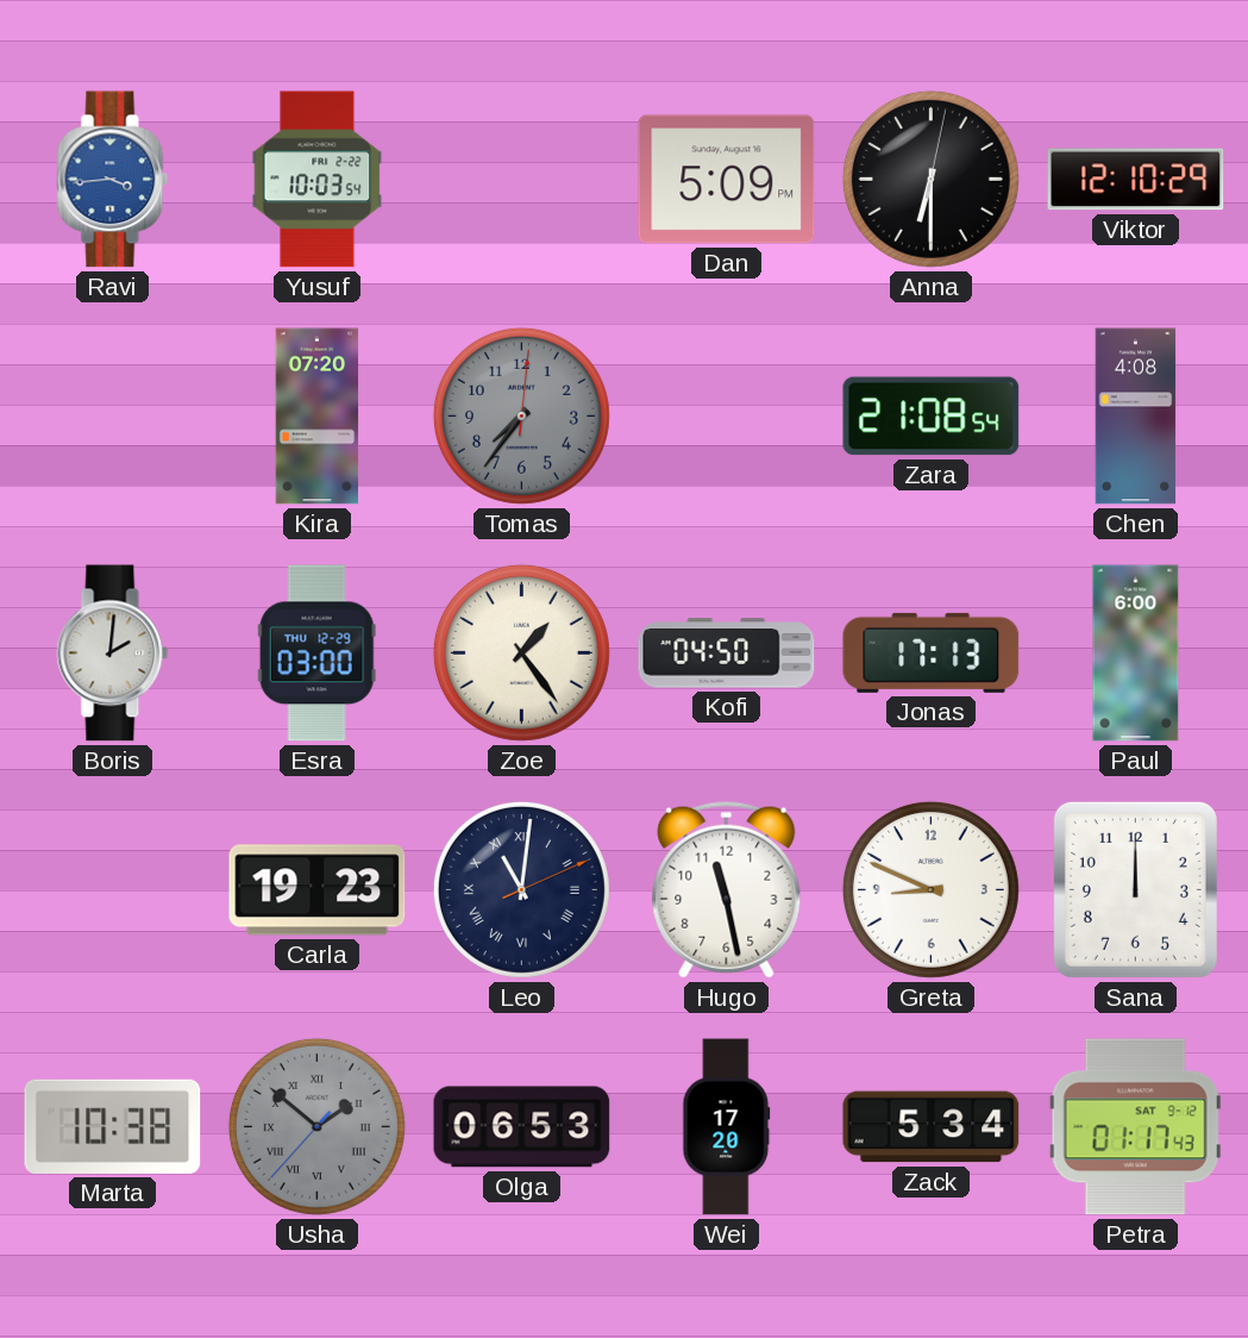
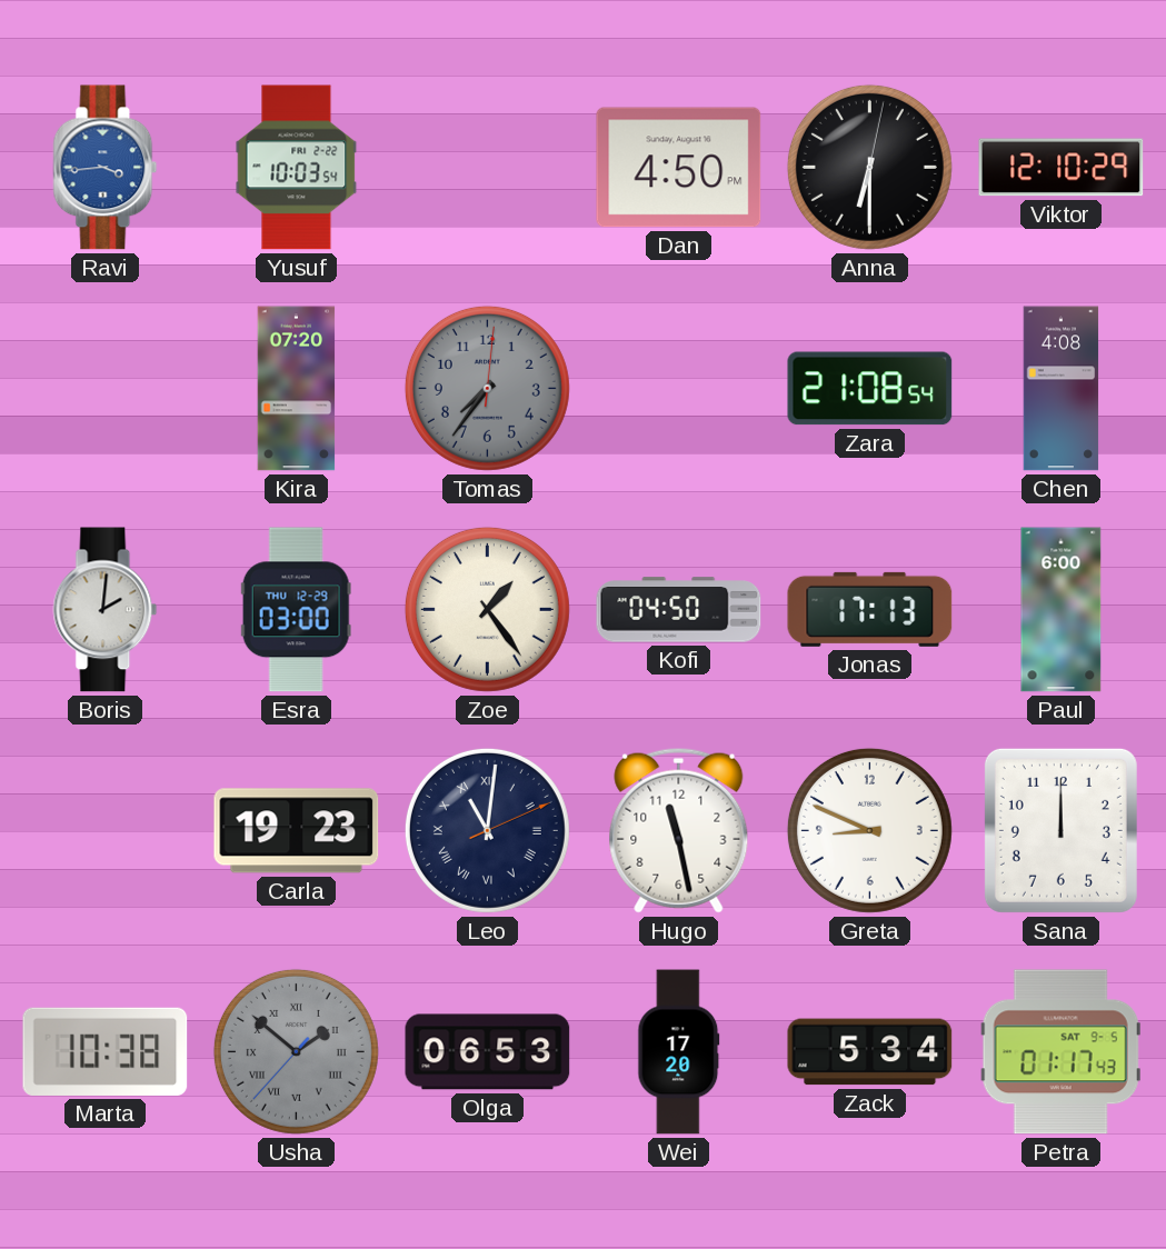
Dan: 5:09 -> 4:50 (679, 168)
Petra date: SAT 9-12 -> SAT 9-5 (1060, 1052)
